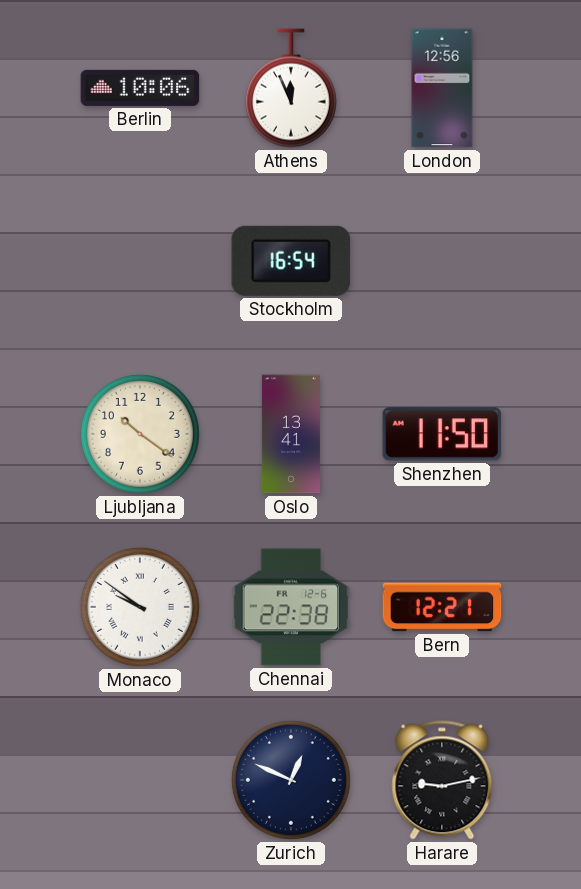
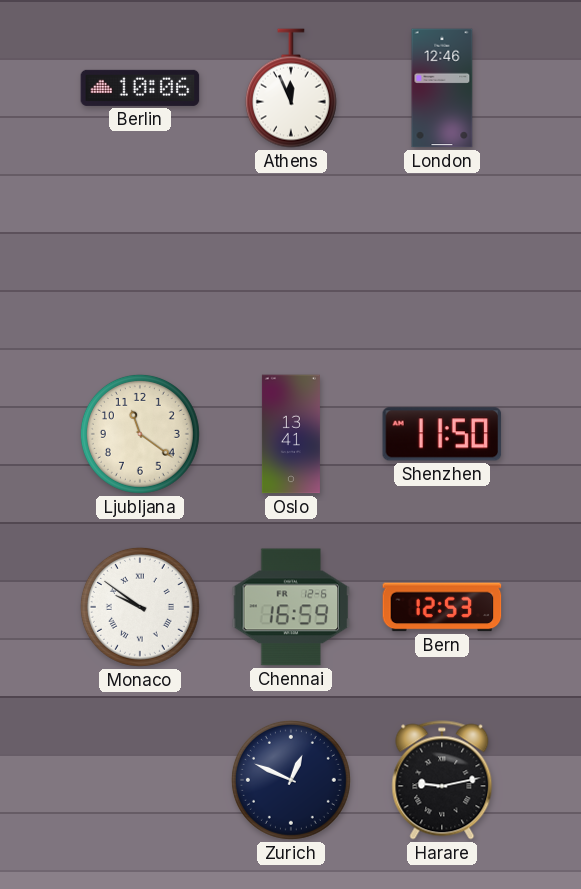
London: 12:56 -> 12:46 (442, 88)
Stockholm: 16:54 -> none (291, 261)
Ljubljana: 10:21 -> 11:21 (140, 434)
Chennai: 22:38 -> 16:59 (291, 607)
Bern: 12:21 -> 12:53 (442, 607)
